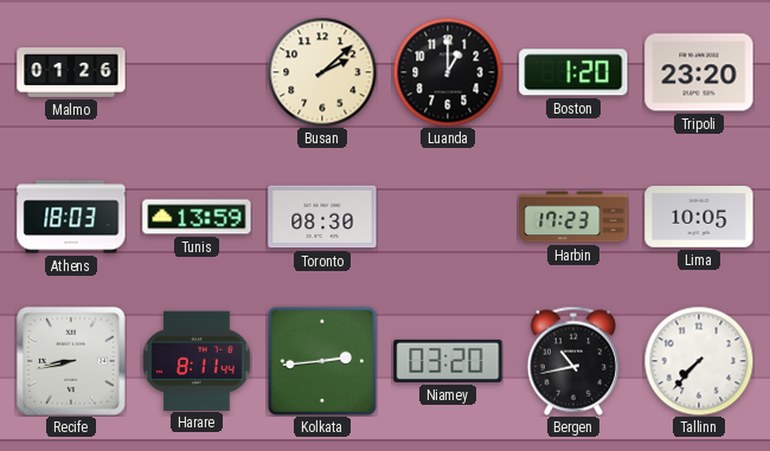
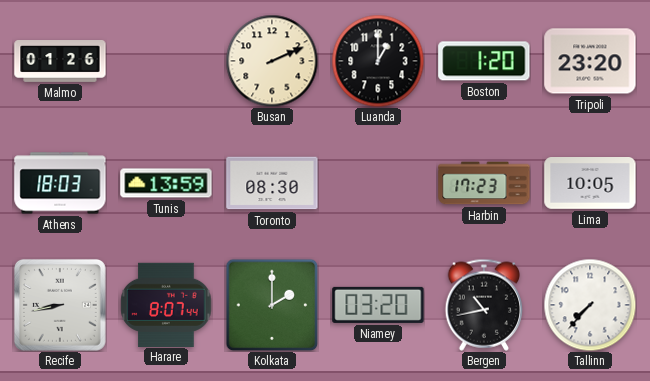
Busan: 2:08 -> 2:11 (272, 61)
Harare: 8:11 -> 8:07 (166, 304)
Kolkata: 2:44 -> 2:00 (272, 305)
